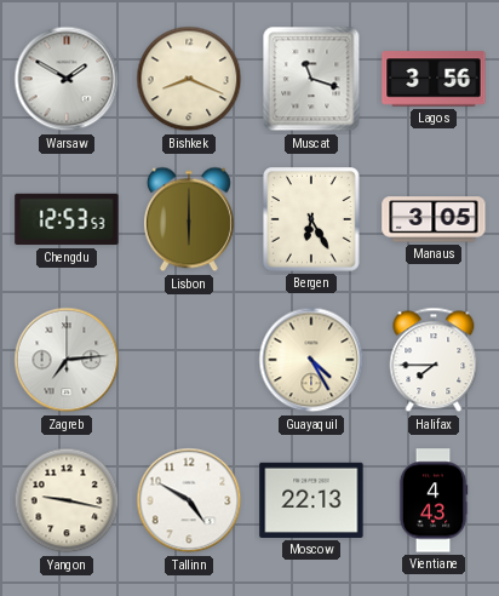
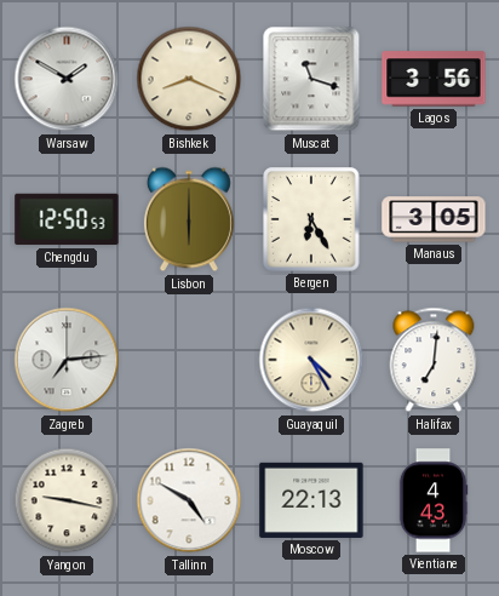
Chengdu: 12:53 -> 12:50 (67, 219)
Halifax: 7:45 -> 7:01 (434, 360)
